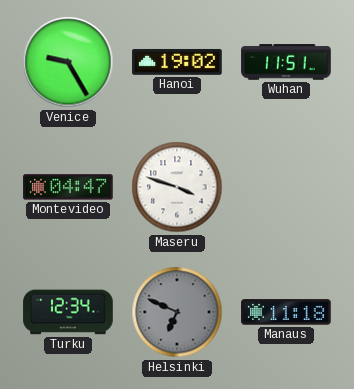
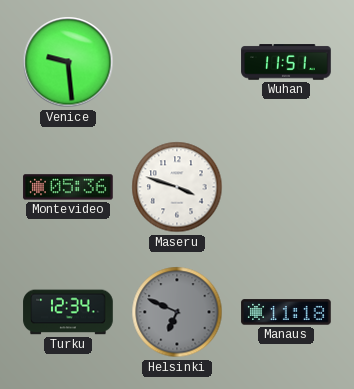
Venice: 9:25 -> 9:29 (68, 62)
Hanoi: 19:02 -> none (177, 62)
Montevideo: 04:47 -> 05:36 (68, 187)
